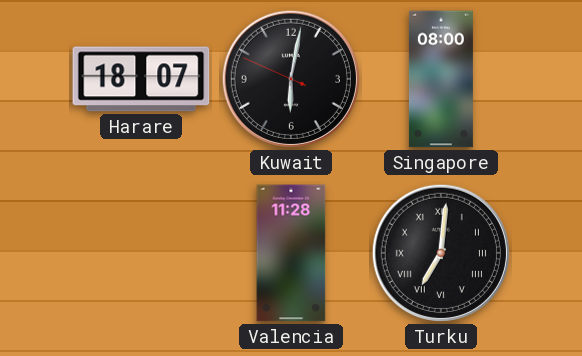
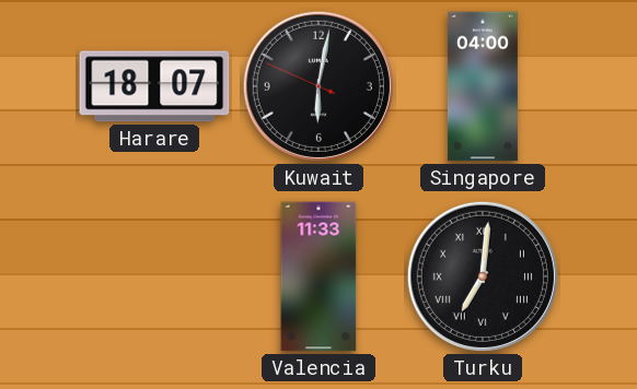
Singapore: 08:00 -> 04:00 (483, 86)
Valencia: 11:28 -> 11:33 (319, 276)
